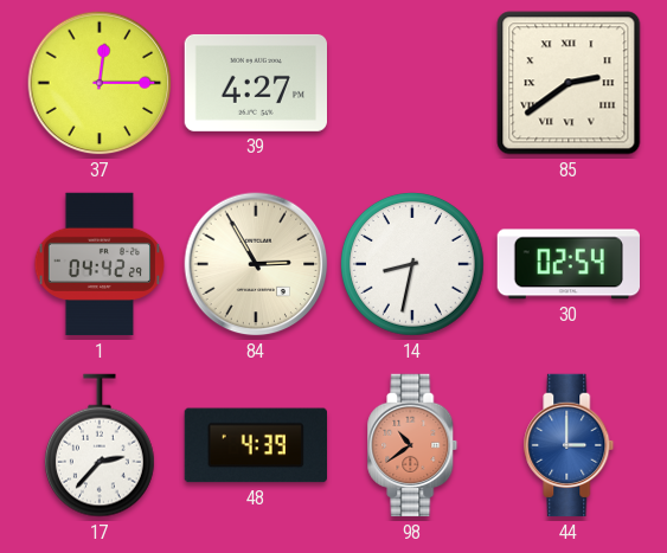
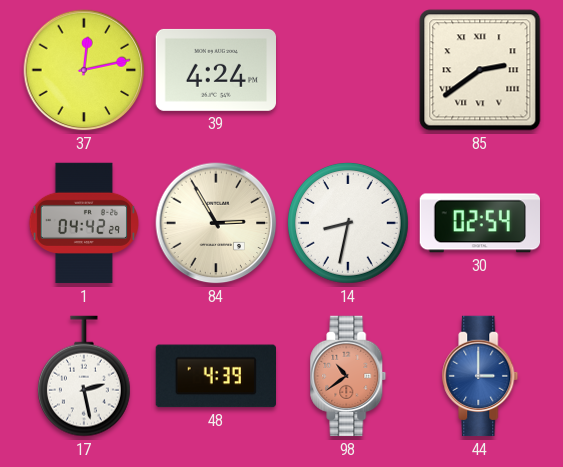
37: 12:15 -> 12:13 (84, 70)
39: 4:27 -> 4:24 (216, 70)
17: 2:37 -> 2:28 (84, 376)
